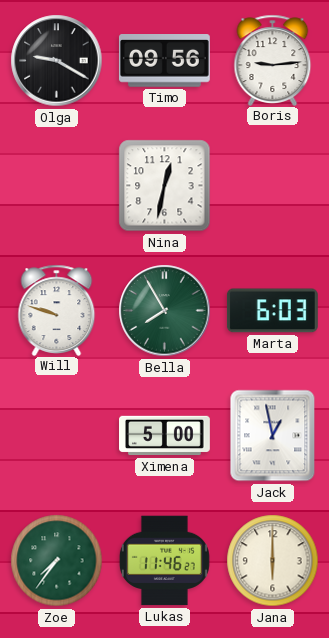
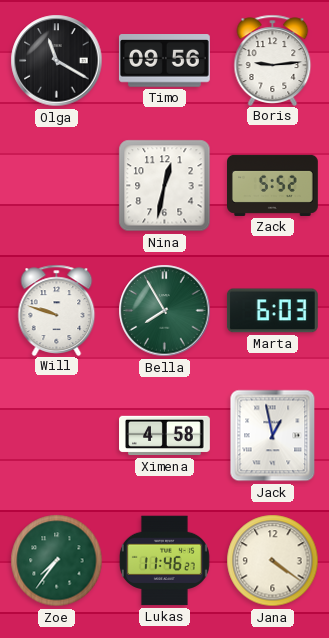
Olga: 9:20 -> 11:20 (57, 61)
Zack: none -> 5:52 (273, 185)
Ximena: 5:00 -> 4:58 (165, 436)
Jana: 6:00 -> 4:21 (273, 561)
